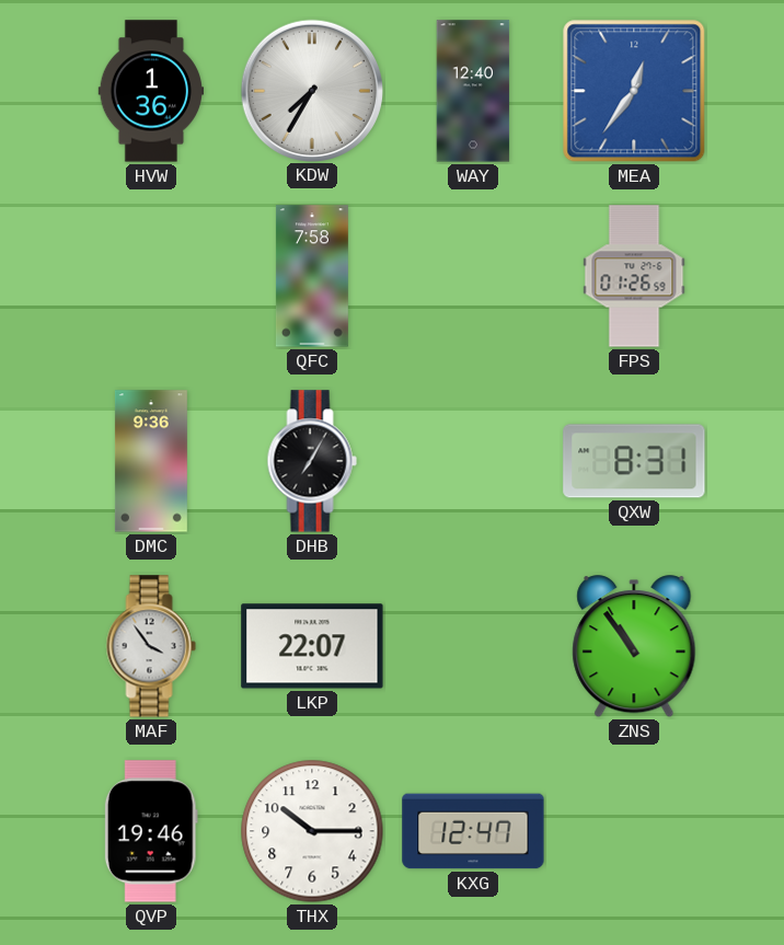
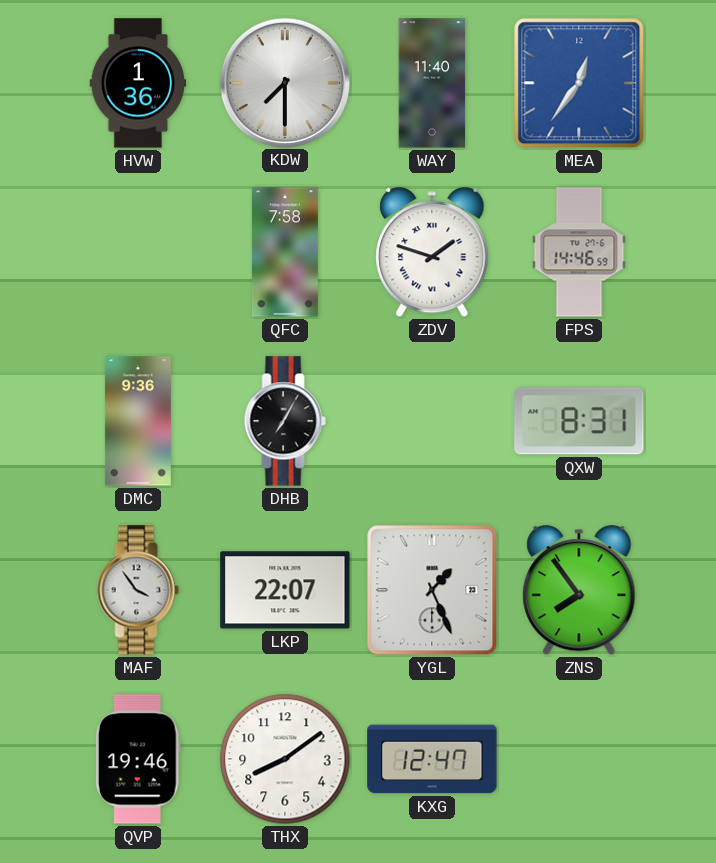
KDW: 7:35 -> 7:30 (284, 82)
WAY: 12:40 -> 11:40 (432, 83)
ZDV: none -> 1:48 (432, 253)
FPS: 01:26 -> 14:46 (579, 252)
YGL: none -> 1:26 (432, 590)
ZNS: 10:54 -> 7:54 (579, 591)
THX: 10:15 -> 8:09 (285, 759)
